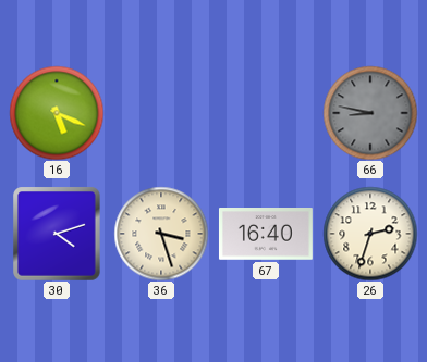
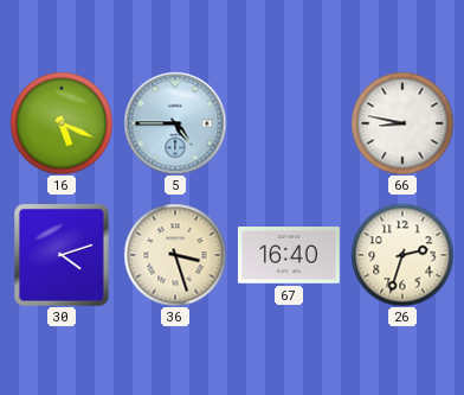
5: none -> 4:45 (175, 123)
66 dial: grey -> white (402, 123)
